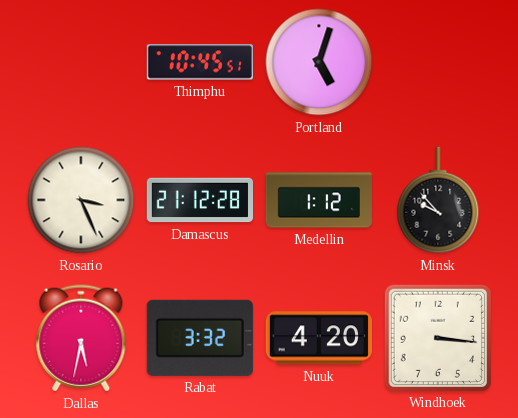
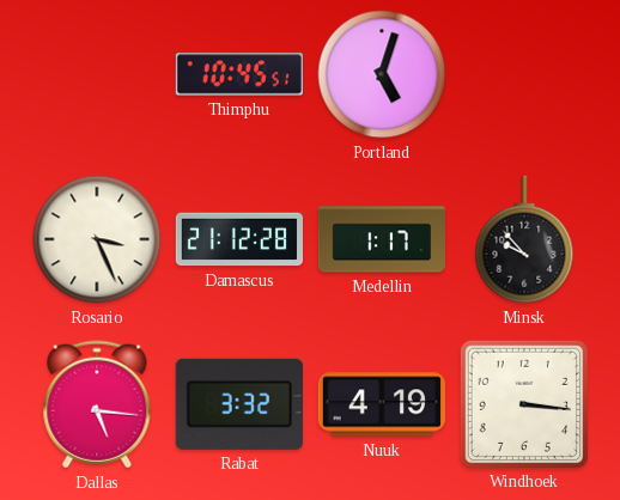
Medellin: 1:12 -> 1:17 (382, 239)
Dallas: 5:32 -> 5:16 (97, 404)
Nuuk: 4:20 -> 4:19 (382, 404)
